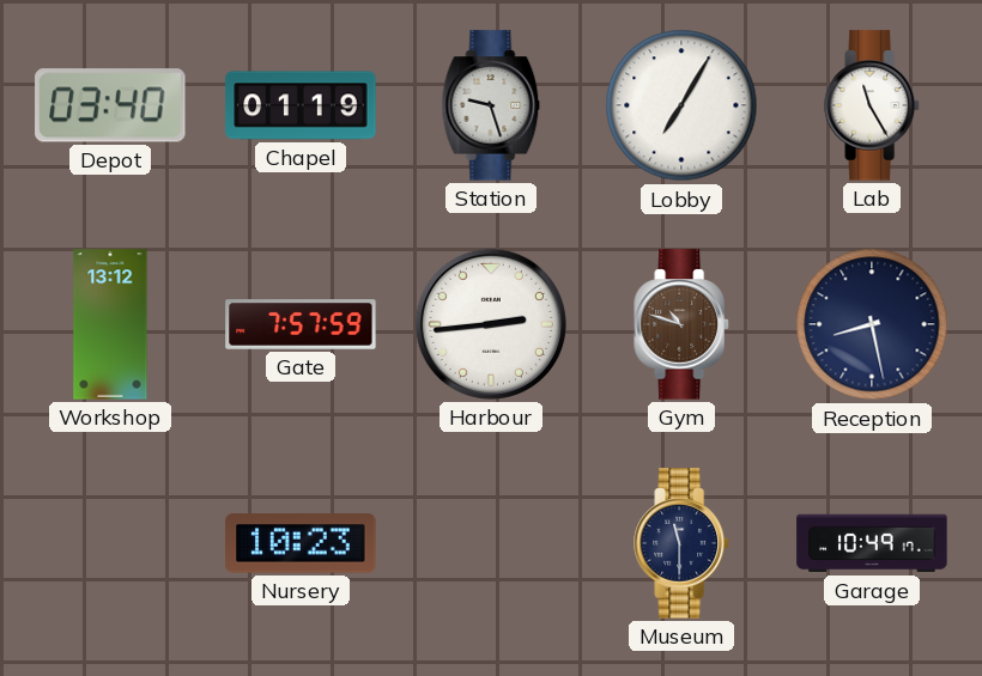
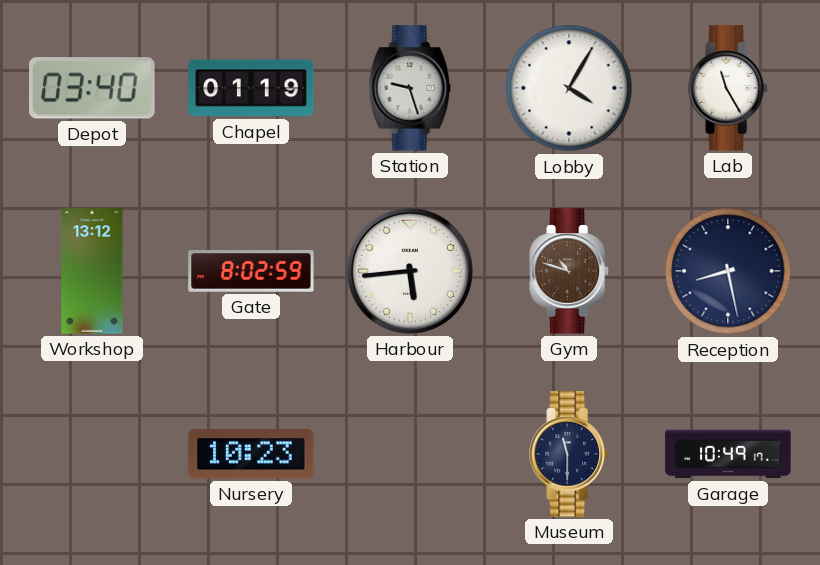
Lobby: 7:05 -> 4:05 (569, 88)
Gate: 7:57 -> 8:02 (251, 271)
Harbour: 2:44 -> 5:44 (410, 271)
